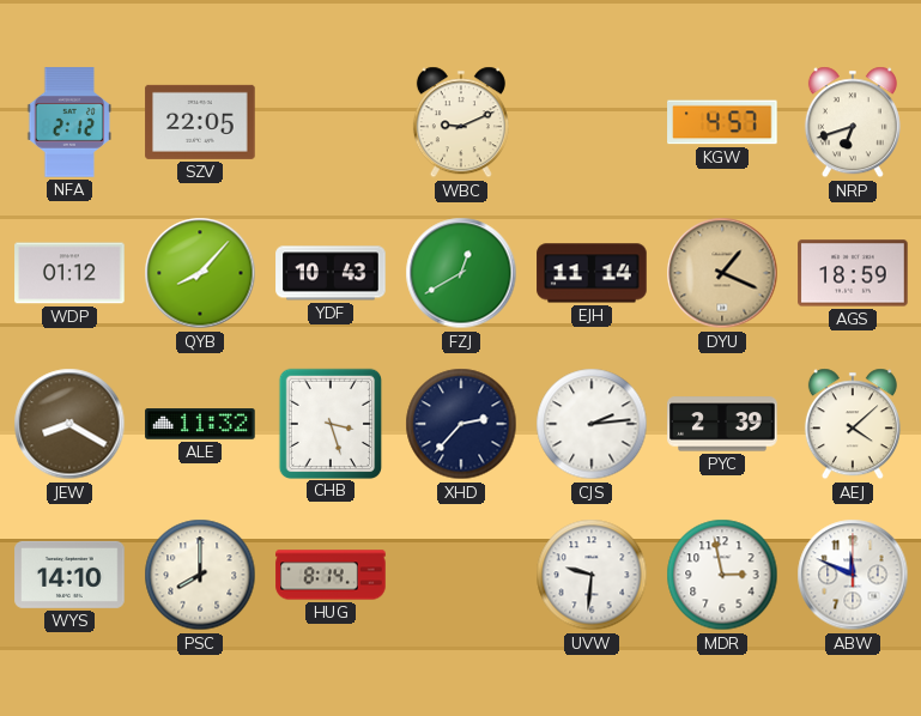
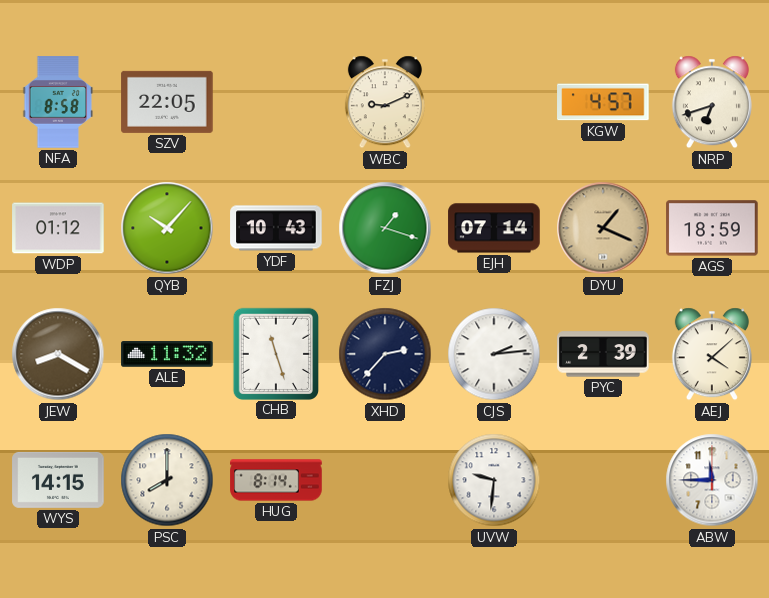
NFA: 2:12 -> 8:58 (58, 102)
QYB: 8:07 -> 10:07 (167, 228)
FZJ: 12:40 -> 1:18 (385, 228)
EJH: 11:14 -> 07:14 (494, 228)
CHB: 3:27 -> 11:27 (275, 353)
WYS: 14:10 -> 14:15 (58, 480)
MDR: 2:58 -> none (722, 575)
ABW: 11:49 -> 11:45 (712, 480)
